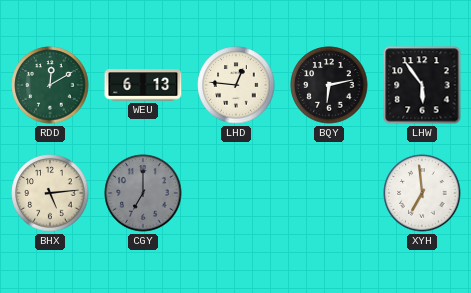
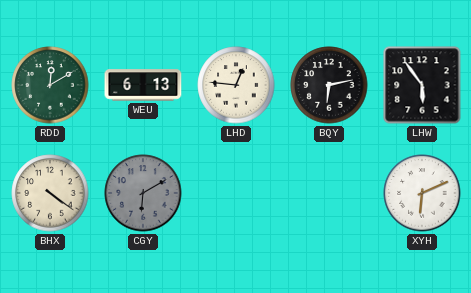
BHX: 5:14 -> 4:21 (50, 193)
CGY: 7:00 -> 6:10 (143, 193)
XYH: 6:59 -> 6:11 (422, 193)
